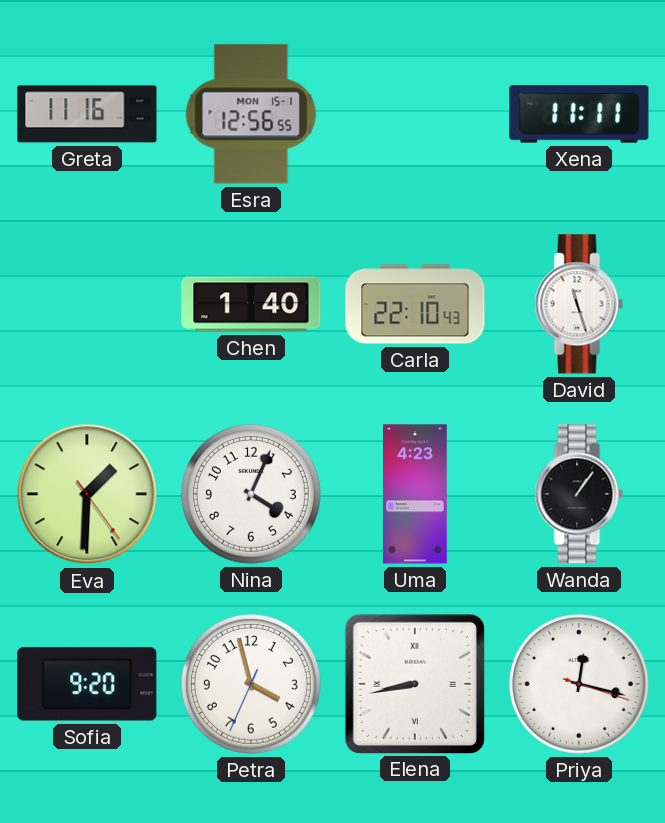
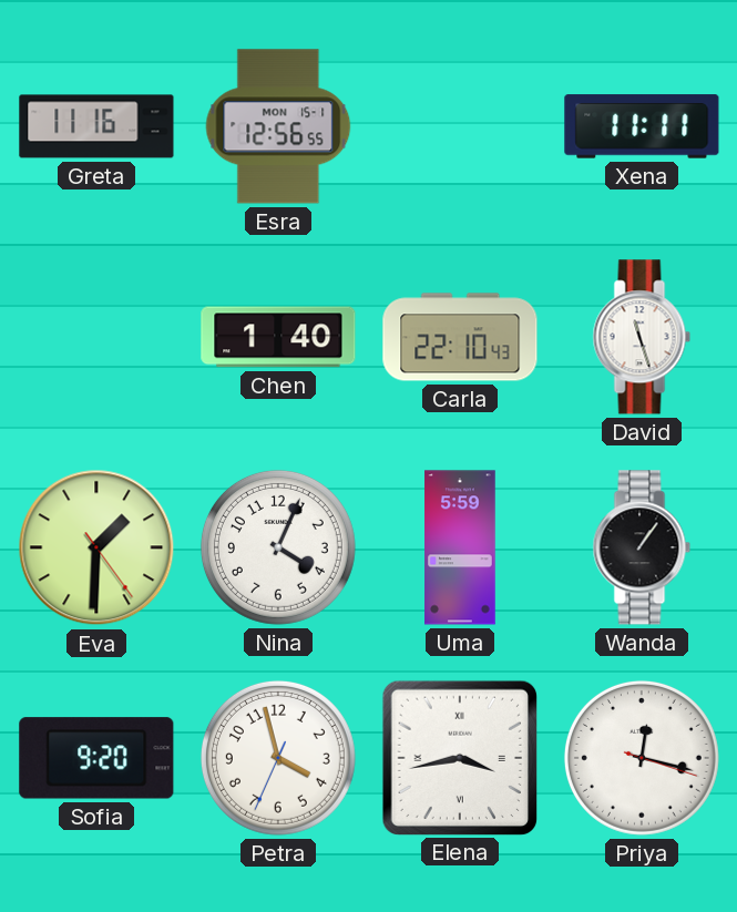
Uma: 4:23 -> 5:59 (460, 547)
Elena: 8:43 -> 3:43 (459, 757)
